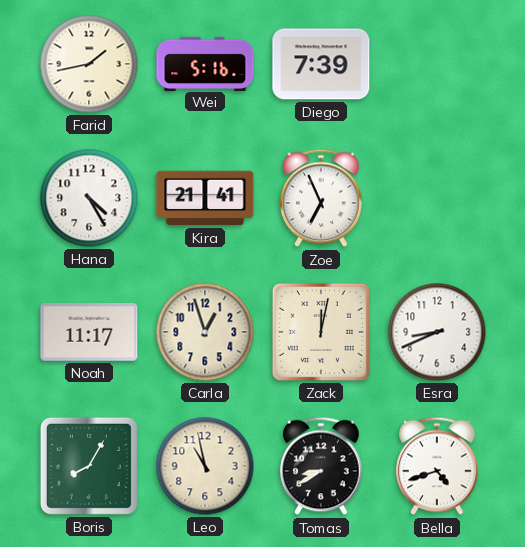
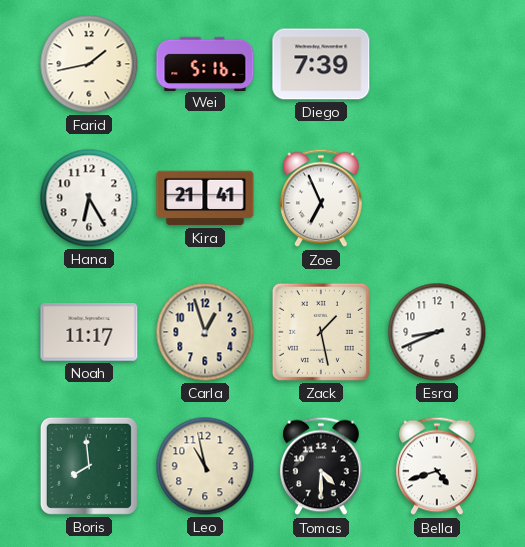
Hana: 4:25 -> 6:25 (89, 198)
Zack: 12:02 -> 1:28 (321, 332)
Boris: 8:05 -> 7:59 (89, 466)
Tomas: 8:40 -> 4:30 (321, 466)
